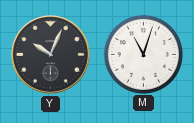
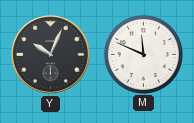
M: 11:03 -> 11:49 (143, 54)
